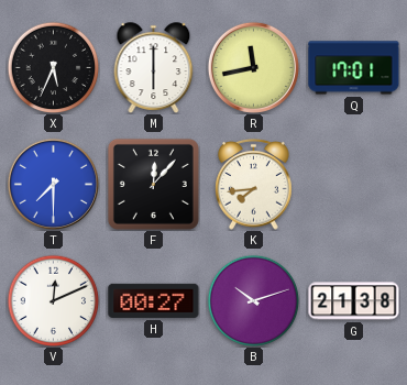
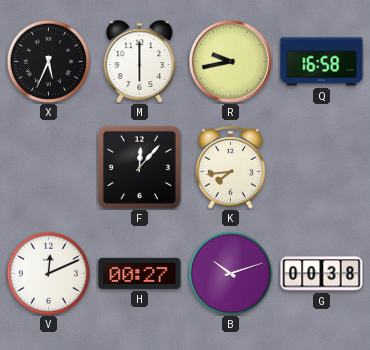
R: 11:43 -> 9:43 (230, 61)
Q: 17:01 -> 16:58 (322, 62)
T: 7:30 -> none (53, 184)
G: 21:38 -> 00:38 (322, 274)
